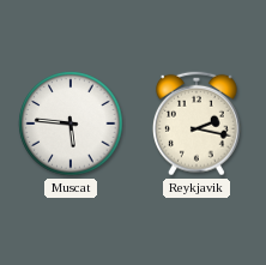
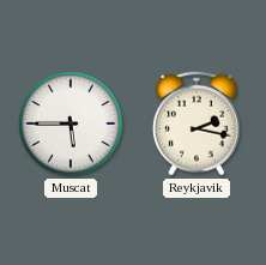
Muscat: 5:46 -> 5:45 (71, 124)
